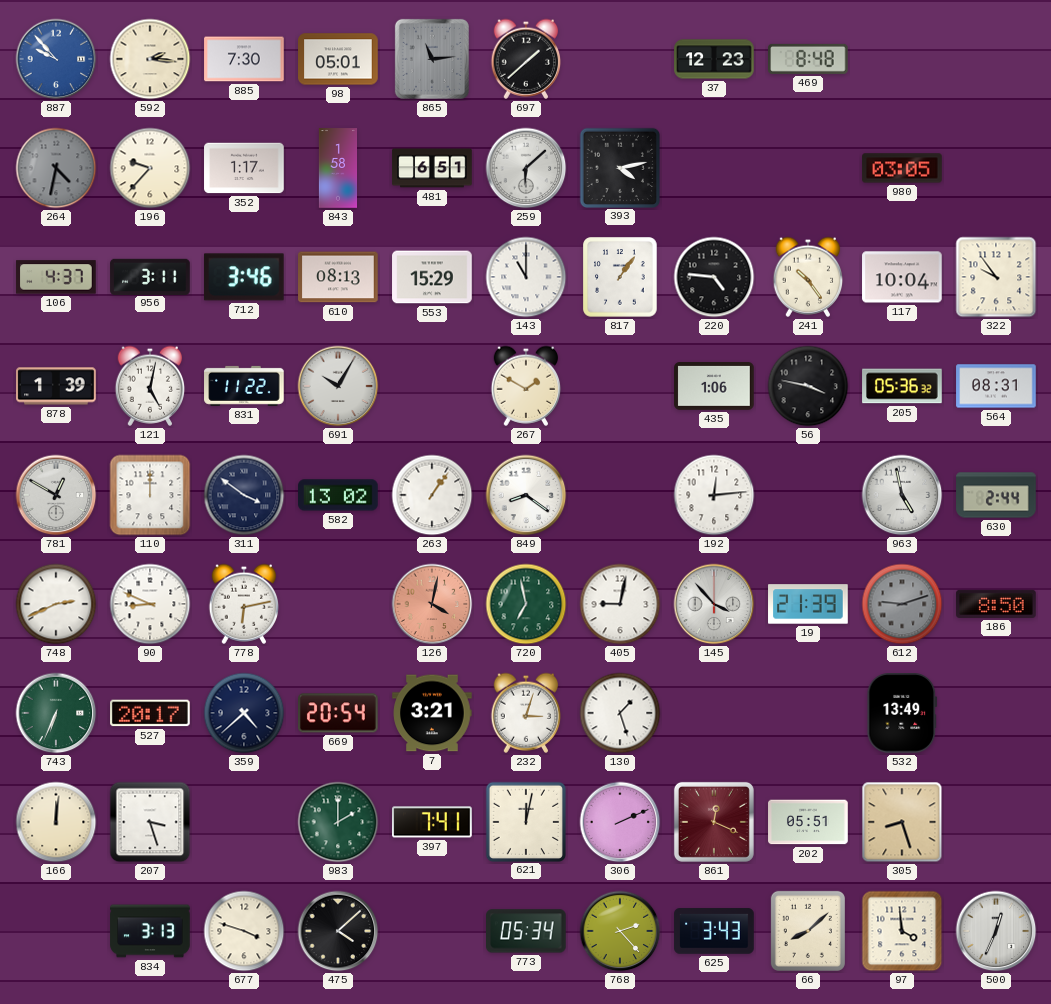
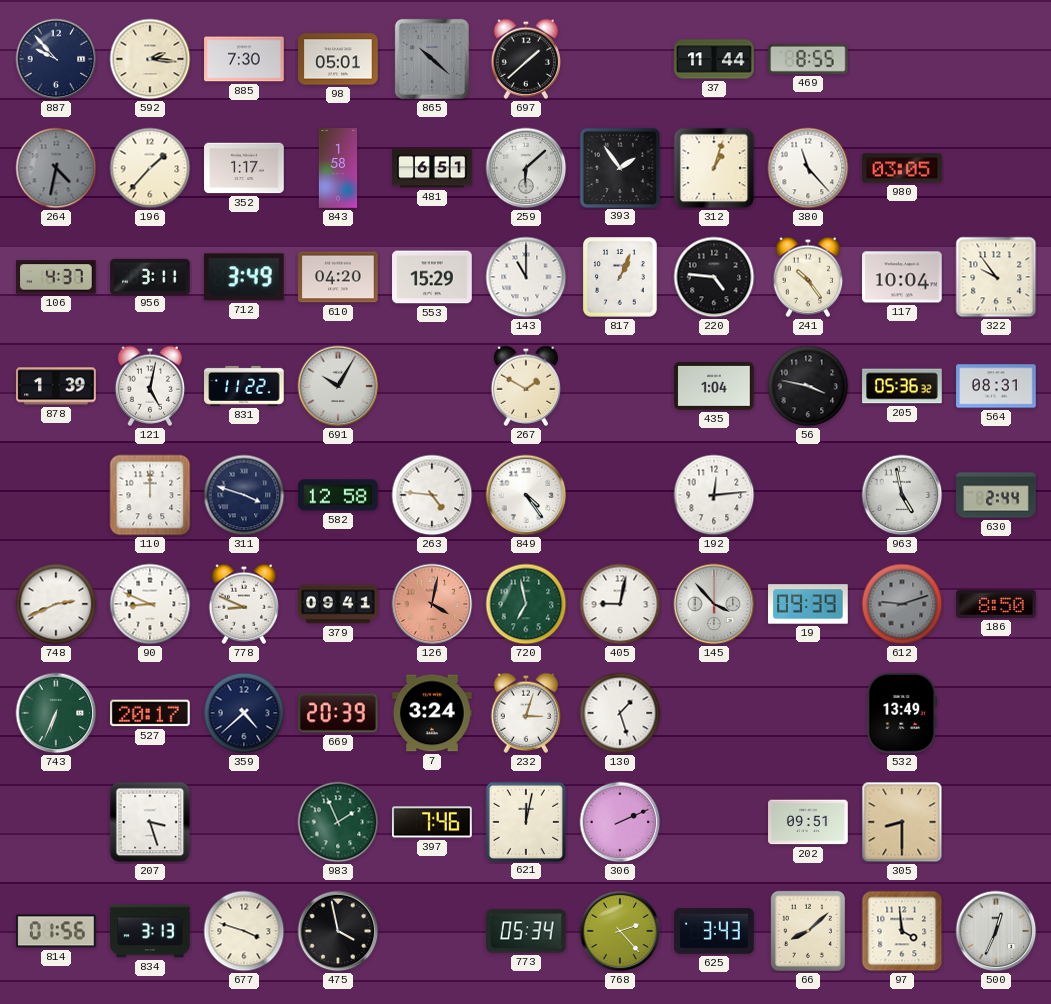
887 dial: blue -> navy (56, 59)
865: 11:14 -> 10:22 (432, 59)
37: 12:23 -> 11:44 (714, 59)
469: 8:48 -> 8:55 (809, 59)
196: 9:37 -> 1:37 (150, 168)
393: 4:13 -> 1:54 (619, 167)
312: none -> 1:03 (714, 168)
380: none -> 11:23 (808, 168)
712: 3:46 -> 3:49 (244, 277)
610: 08:13 -> 04:20 (338, 277)
817: 1:06 -> 1:04 (620, 277)
435: 1:06 -> 1:04 (714, 387)
781: 12:50 -> none (56, 495)
311: 3:51 -> 3:48 (244, 495)
582: 13:02 -> 12:58 (338, 495)
263: 1:06 -> 4:46 (432, 495)
849: 8:21 -> 4:24 (526, 495)
778: 6:13 -> 8:49 (244, 604)
379: none -> 09:41 (338, 604)
19: 21:39 -> 09:39 (808, 604)
669: 20:54 -> 20:39 (339, 713)
7: 3:21 -> 3:24 (432, 713)
166: 12:01 -> none (56, 822)
983: 2:00 -> 1:56 (338, 822)
397: 7:41 -> 7:46 (432, 822)
861: 12:19 -> none (714, 822)
202: 05:51 -> 09:51 (808, 822)
305: 8:27 -> 8:30 (902, 822)
814: none -> 01:56 (56, 931)
475: 4:08 -> 3:58 (338, 931)
